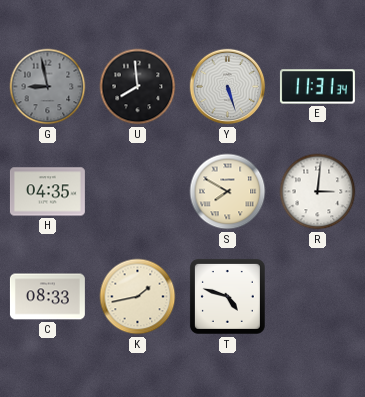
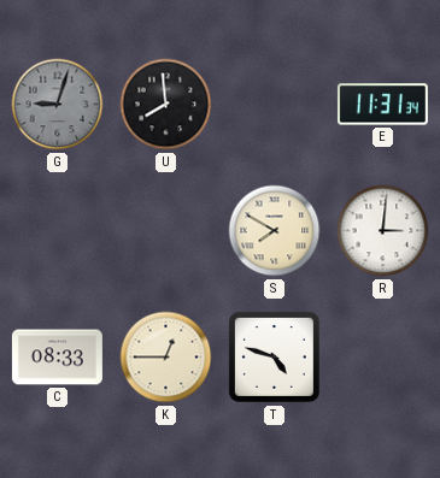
G: 8:58 -> 9:03 (58, 105)
Y: 5:27 -> none (228, 87)
H: 04:35 -> none (47, 192)
K: 1:43 -> 12:45 (166, 358)
